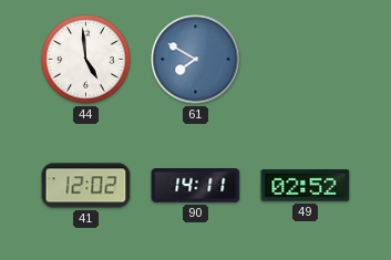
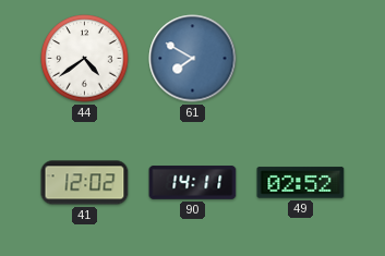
44: 4:59 -> 4:39 (85, 59)
